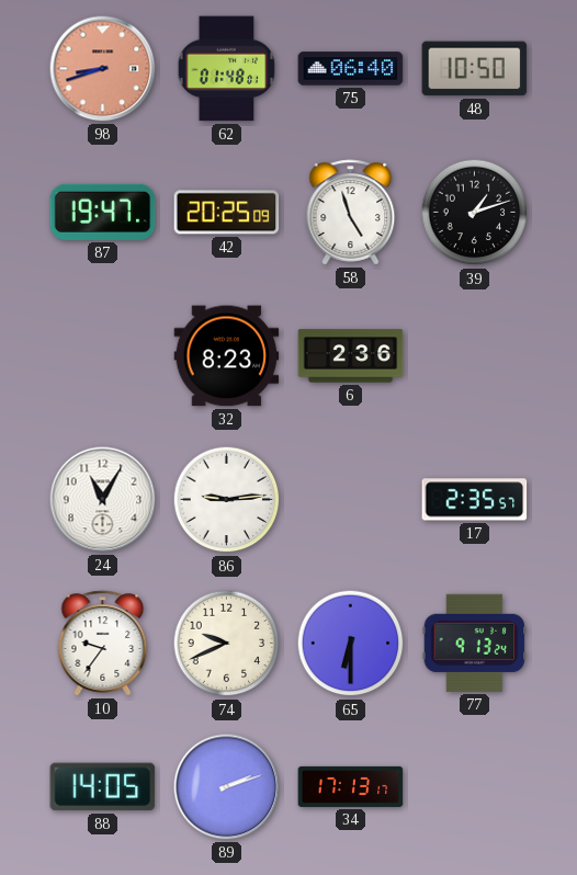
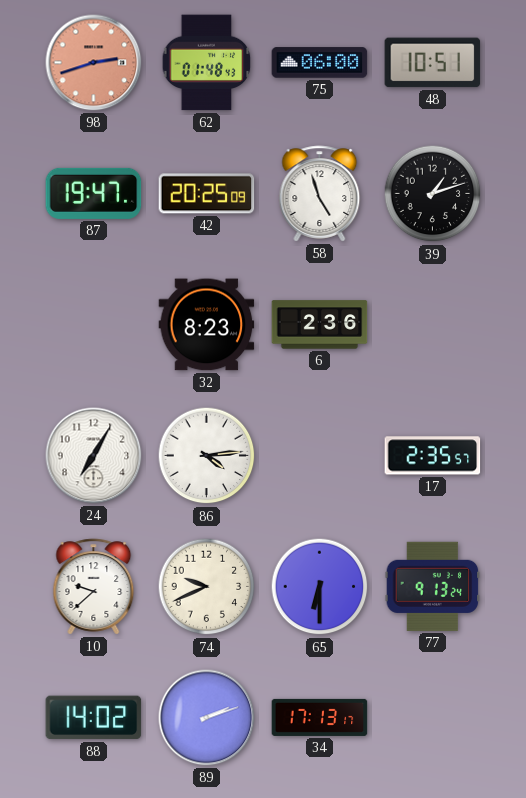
98: 8:42 -> 2:42 (94, 63)
62: 01:48:01 -> 01:48:43 (207, 63)
75: 06:40 -> 06:00 (320, 63)
48: 10:50 -> 10:51 (433, 63)
24: 11:05 -> 7:05 (94, 456)
86: 9:14 -> 4:14 (207, 456)
10: 9:36 -> 9:38 (94, 587)
88: 14:05 -> 14:02 (94, 718)
